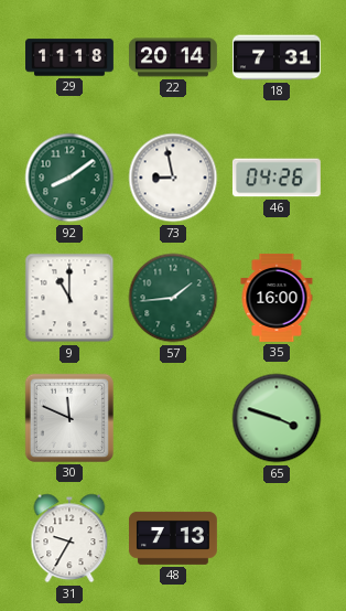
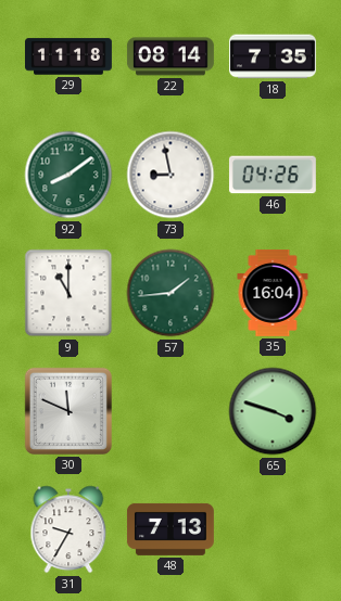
22: 20:14 -> 08:14 (171, 56)
18: 7:31 -> 7:35 (274, 56)
35: 16:00 -> 16:04 (273, 293)
